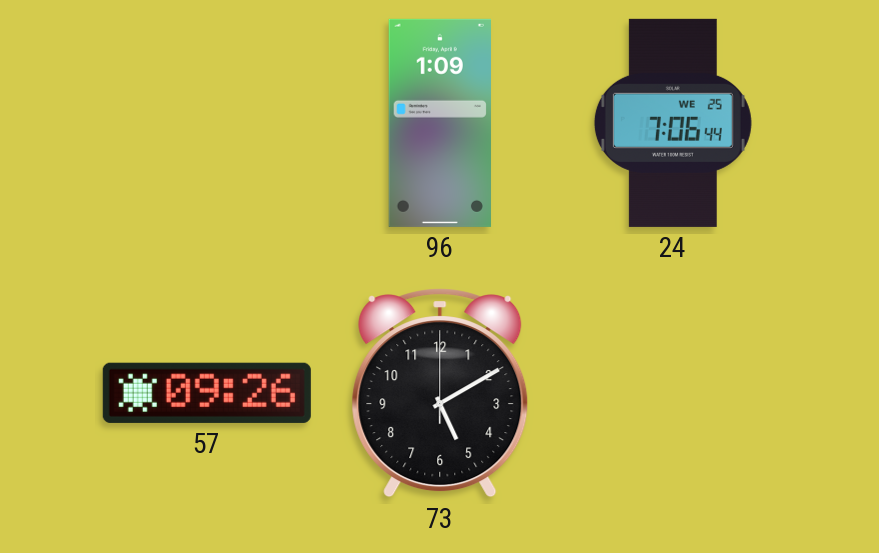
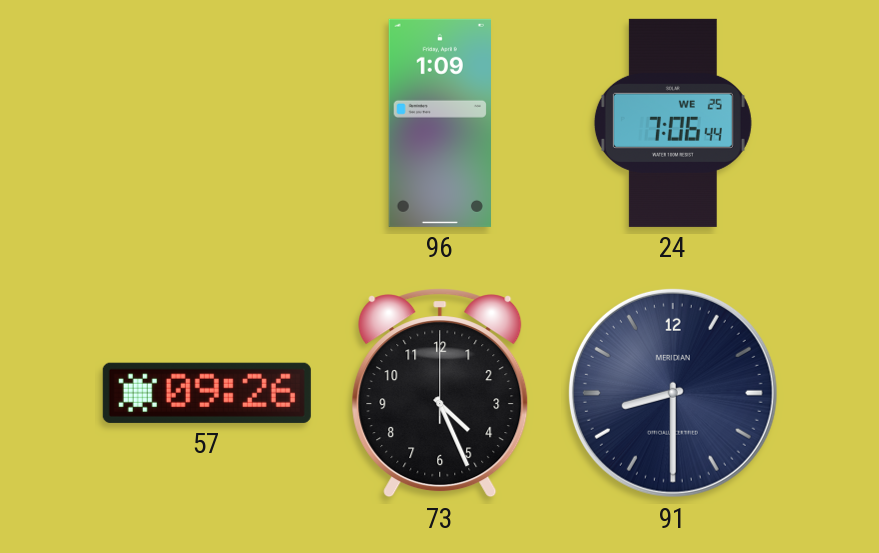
73: 5:10 -> 4:26 (440, 393)
91: none -> 8:30 (673, 393)
